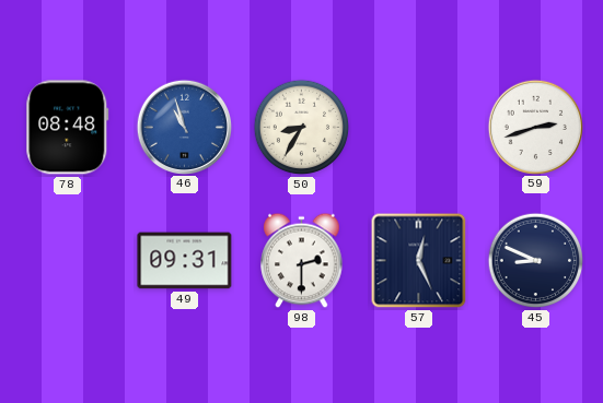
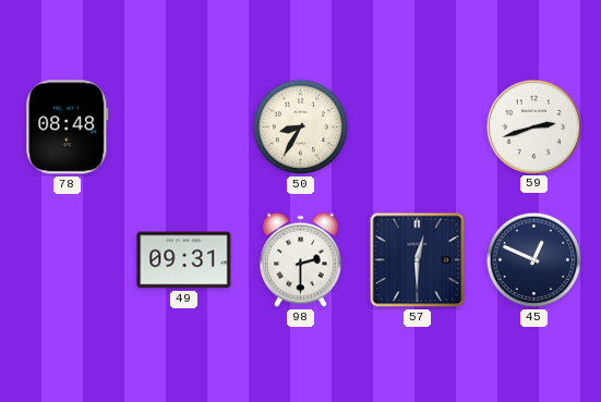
46: 10:57 -> none (184, 127)
57: 12:26 -> 12:30 (418, 260)
45: 8:49 -> 12:49 (534, 260)
